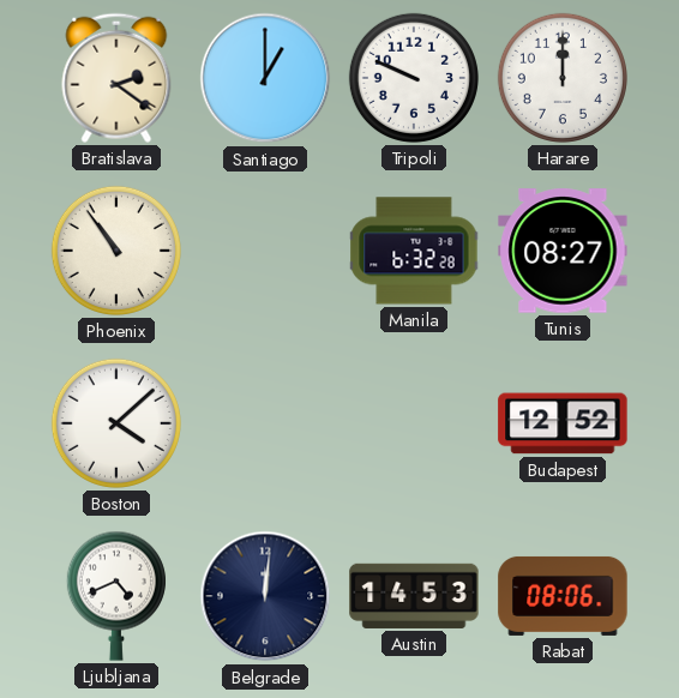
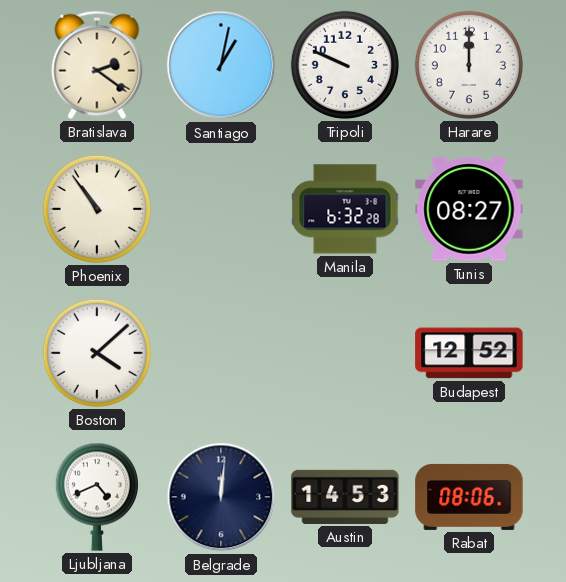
Santiago: 1:00 -> 1:02 (221, 65)
